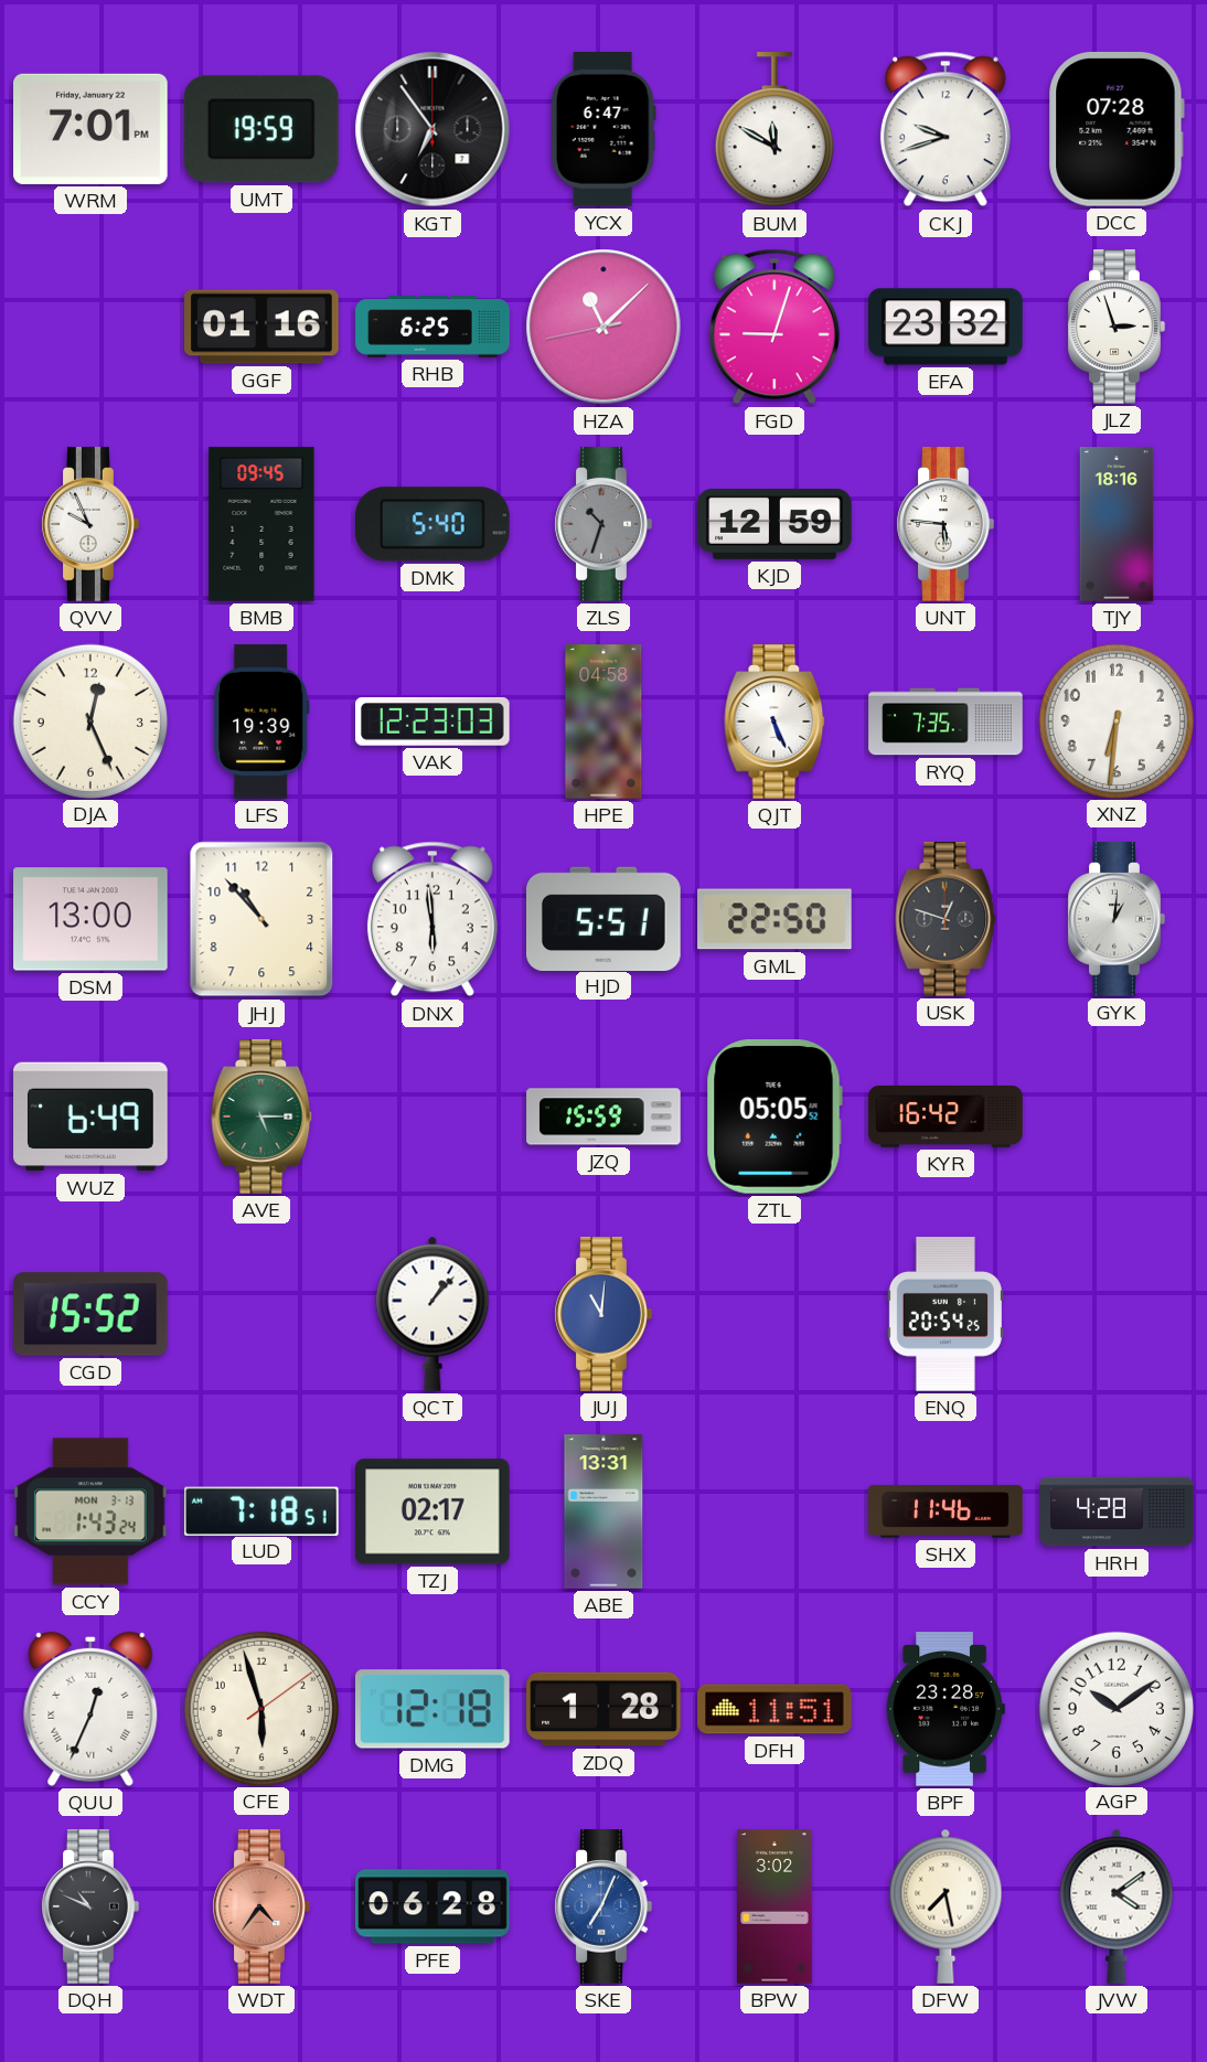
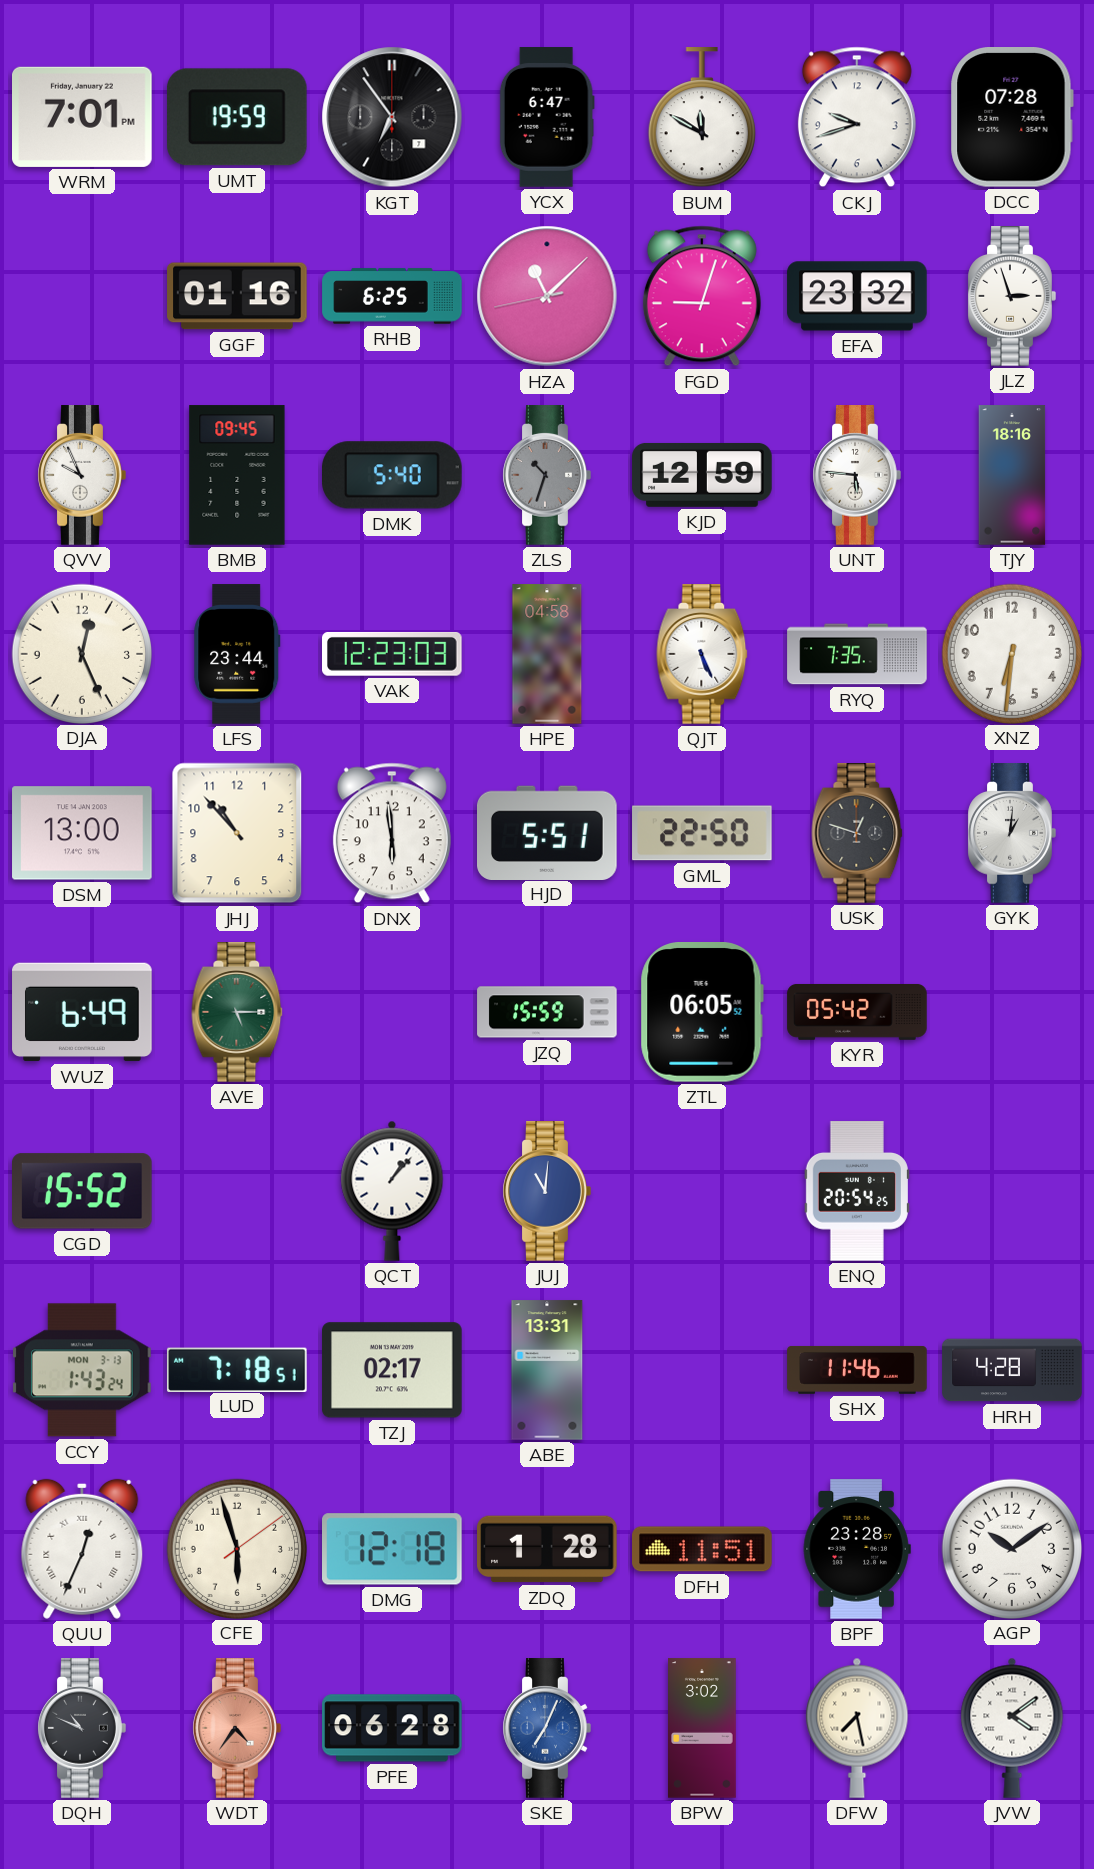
LFS: 19:39 -> 23:44 (237, 654)
ZTL: 05:05 -> 06:05 (702, 1013)
KYR: 16:42 -> 05:42 (857, 1012)
